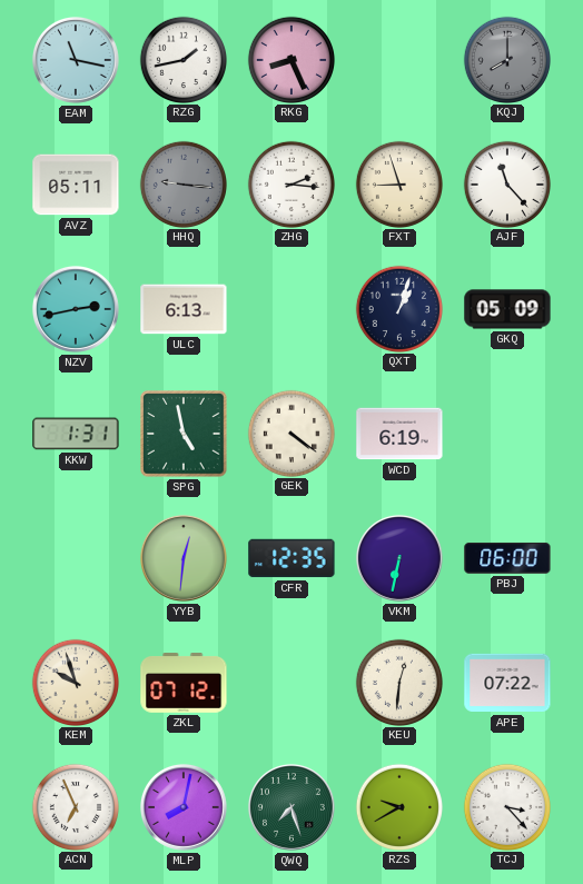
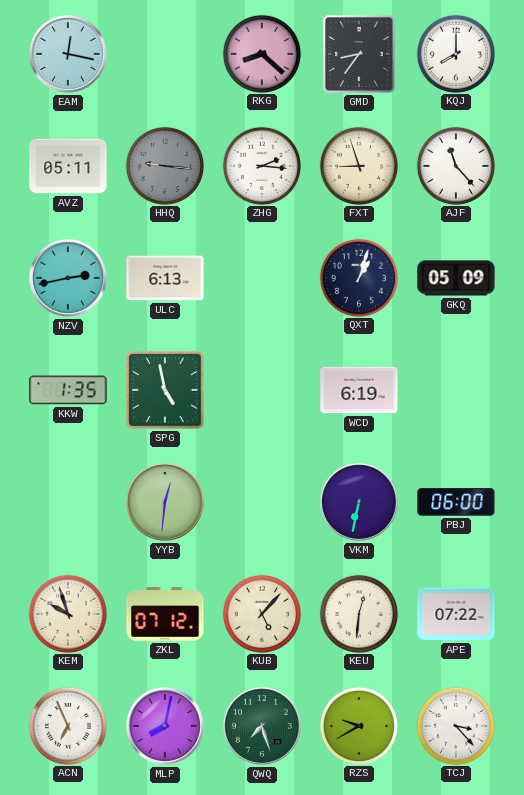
EAM: 11:17 -> 12:17 (68, 54)
RZG: 1:43 -> none (182, 59)
RKG: 8:26 -> 8:22 (261, 53)
GMD: none -> 8:36 (359, 54)
KQJ dial: grey -> white (455, 53)
KKW: 1:31 -> 1:35 (68, 390)
GEK: 4:21 -> none (290, 433)
CFR: 12:35 -> none (291, 558)
KUB: none -> 5:07 (261, 613)
